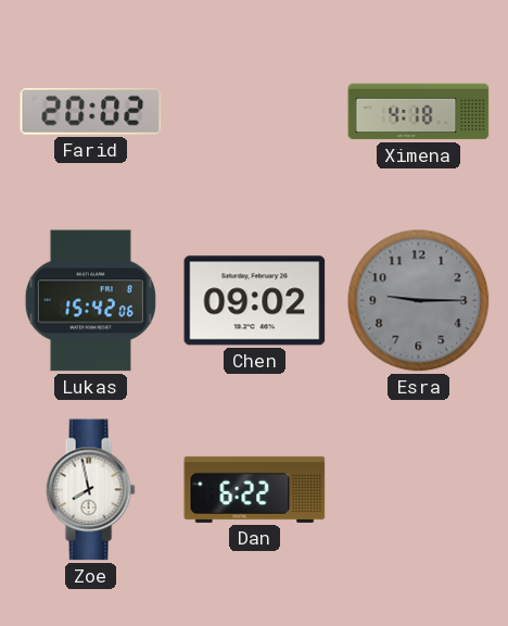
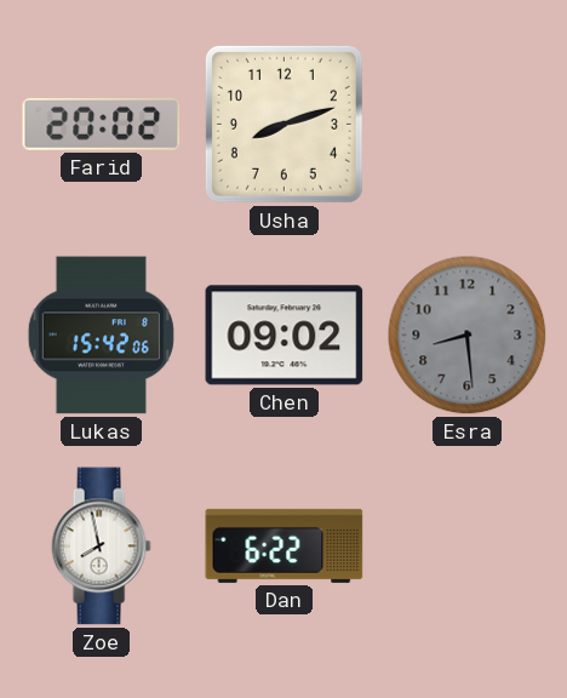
Usha: none -> 8:12 (283, 124)
Ximena: 4:18 -> none (419, 112)
Esra: 9:15 -> 8:29 (468, 336)
